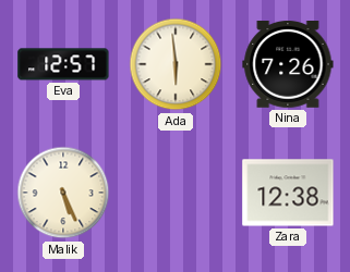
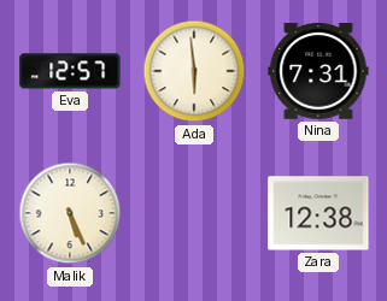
Nina: 7:26 -> 7:31 (318, 72)
